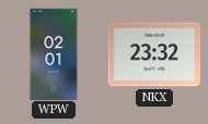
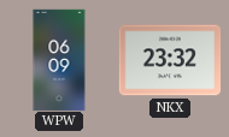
WPW: 02:01 -> 06:09 (59, 60)
